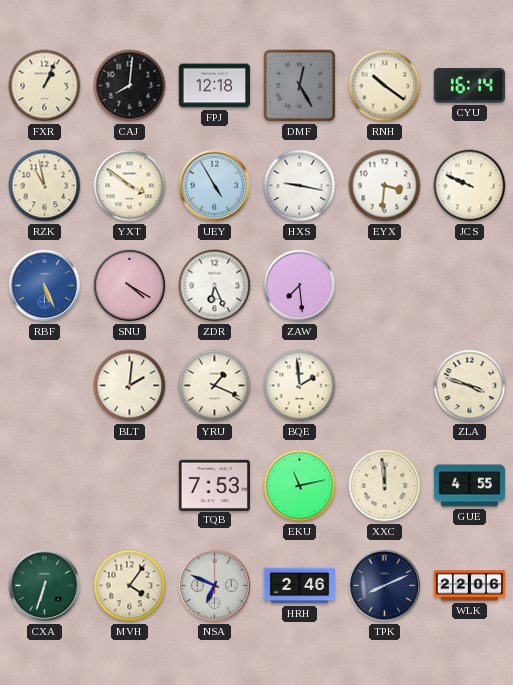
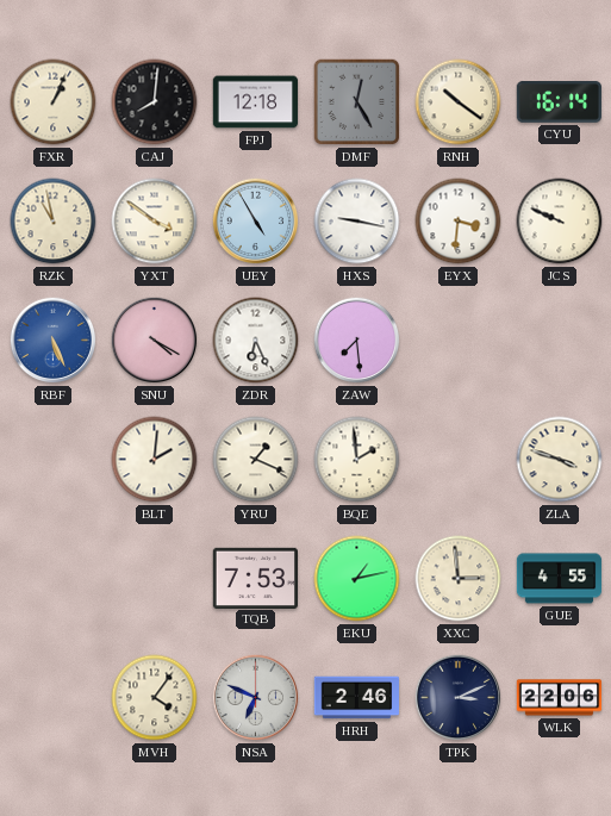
EKU: 11:13 -> 1:13 (357, 579)
XXC: 11:59 -> 2:59 (459, 579)
CXA: 6:33 -> none (45, 586)
TPK: 8:11 -> 3:11 (459, 698)
